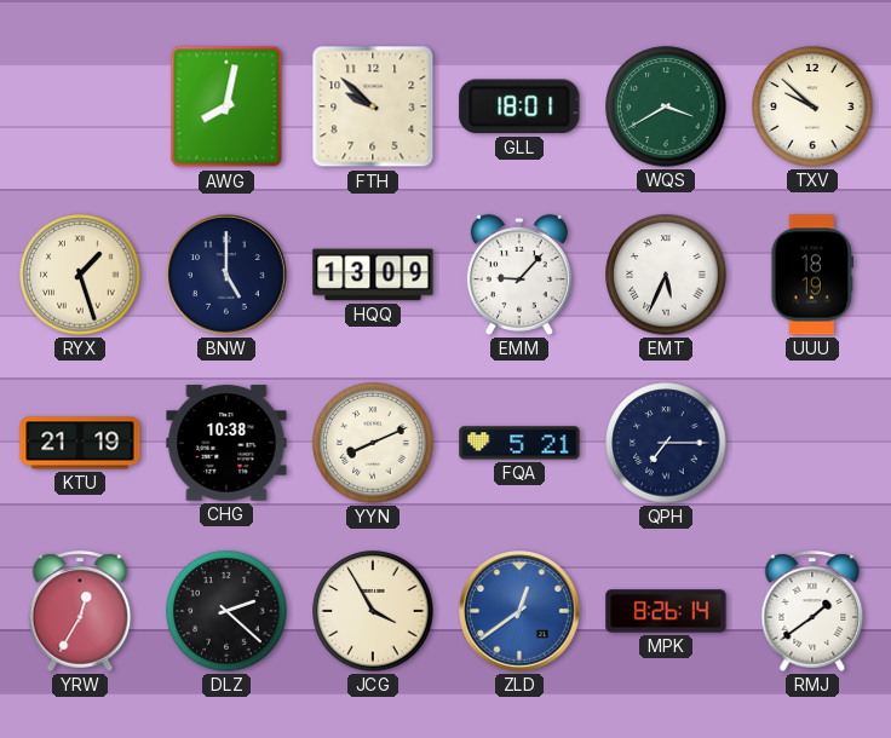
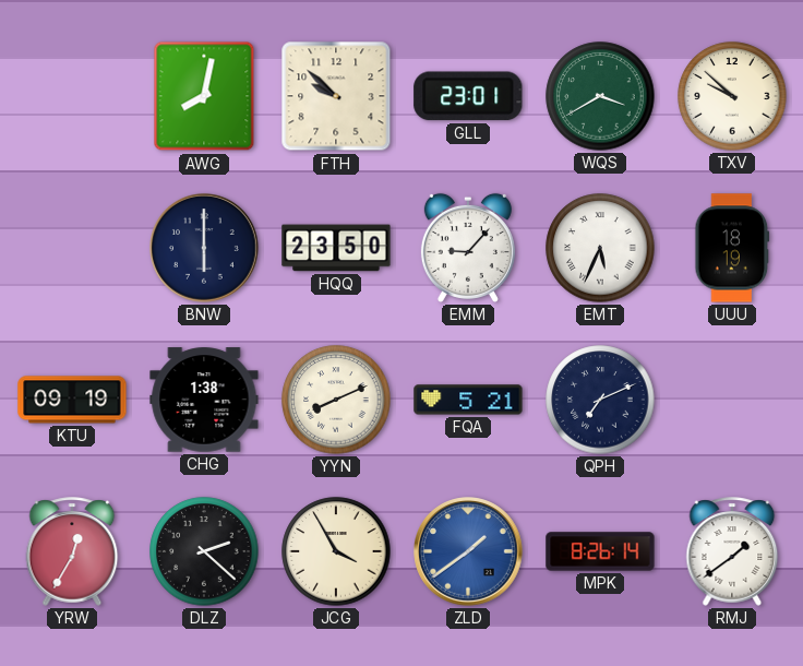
GLL: 18:01 -> 23:01 (468, 96)
RYX: 1:27 -> none (80, 275)
BNW: 5:00 -> 6:00 (205, 249)
HQQ: 13:09 -> 23:50 (336, 248)
KTU: 21:19 -> 09:19 (72, 400)
CHG: 10:38 -> 1:38 (204, 400)
QPH: 7:15 -> 7:11 (600, 400)
ZLD: 12:39 -> 1:39 (469, 552)
